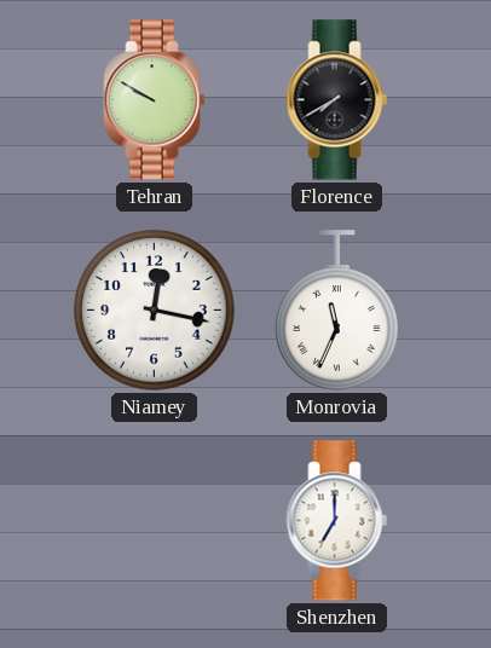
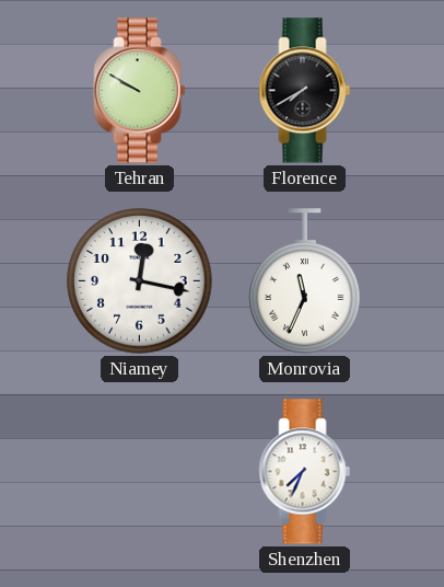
Shenzhen: 7:00 -> 7:34 (305, 472)
